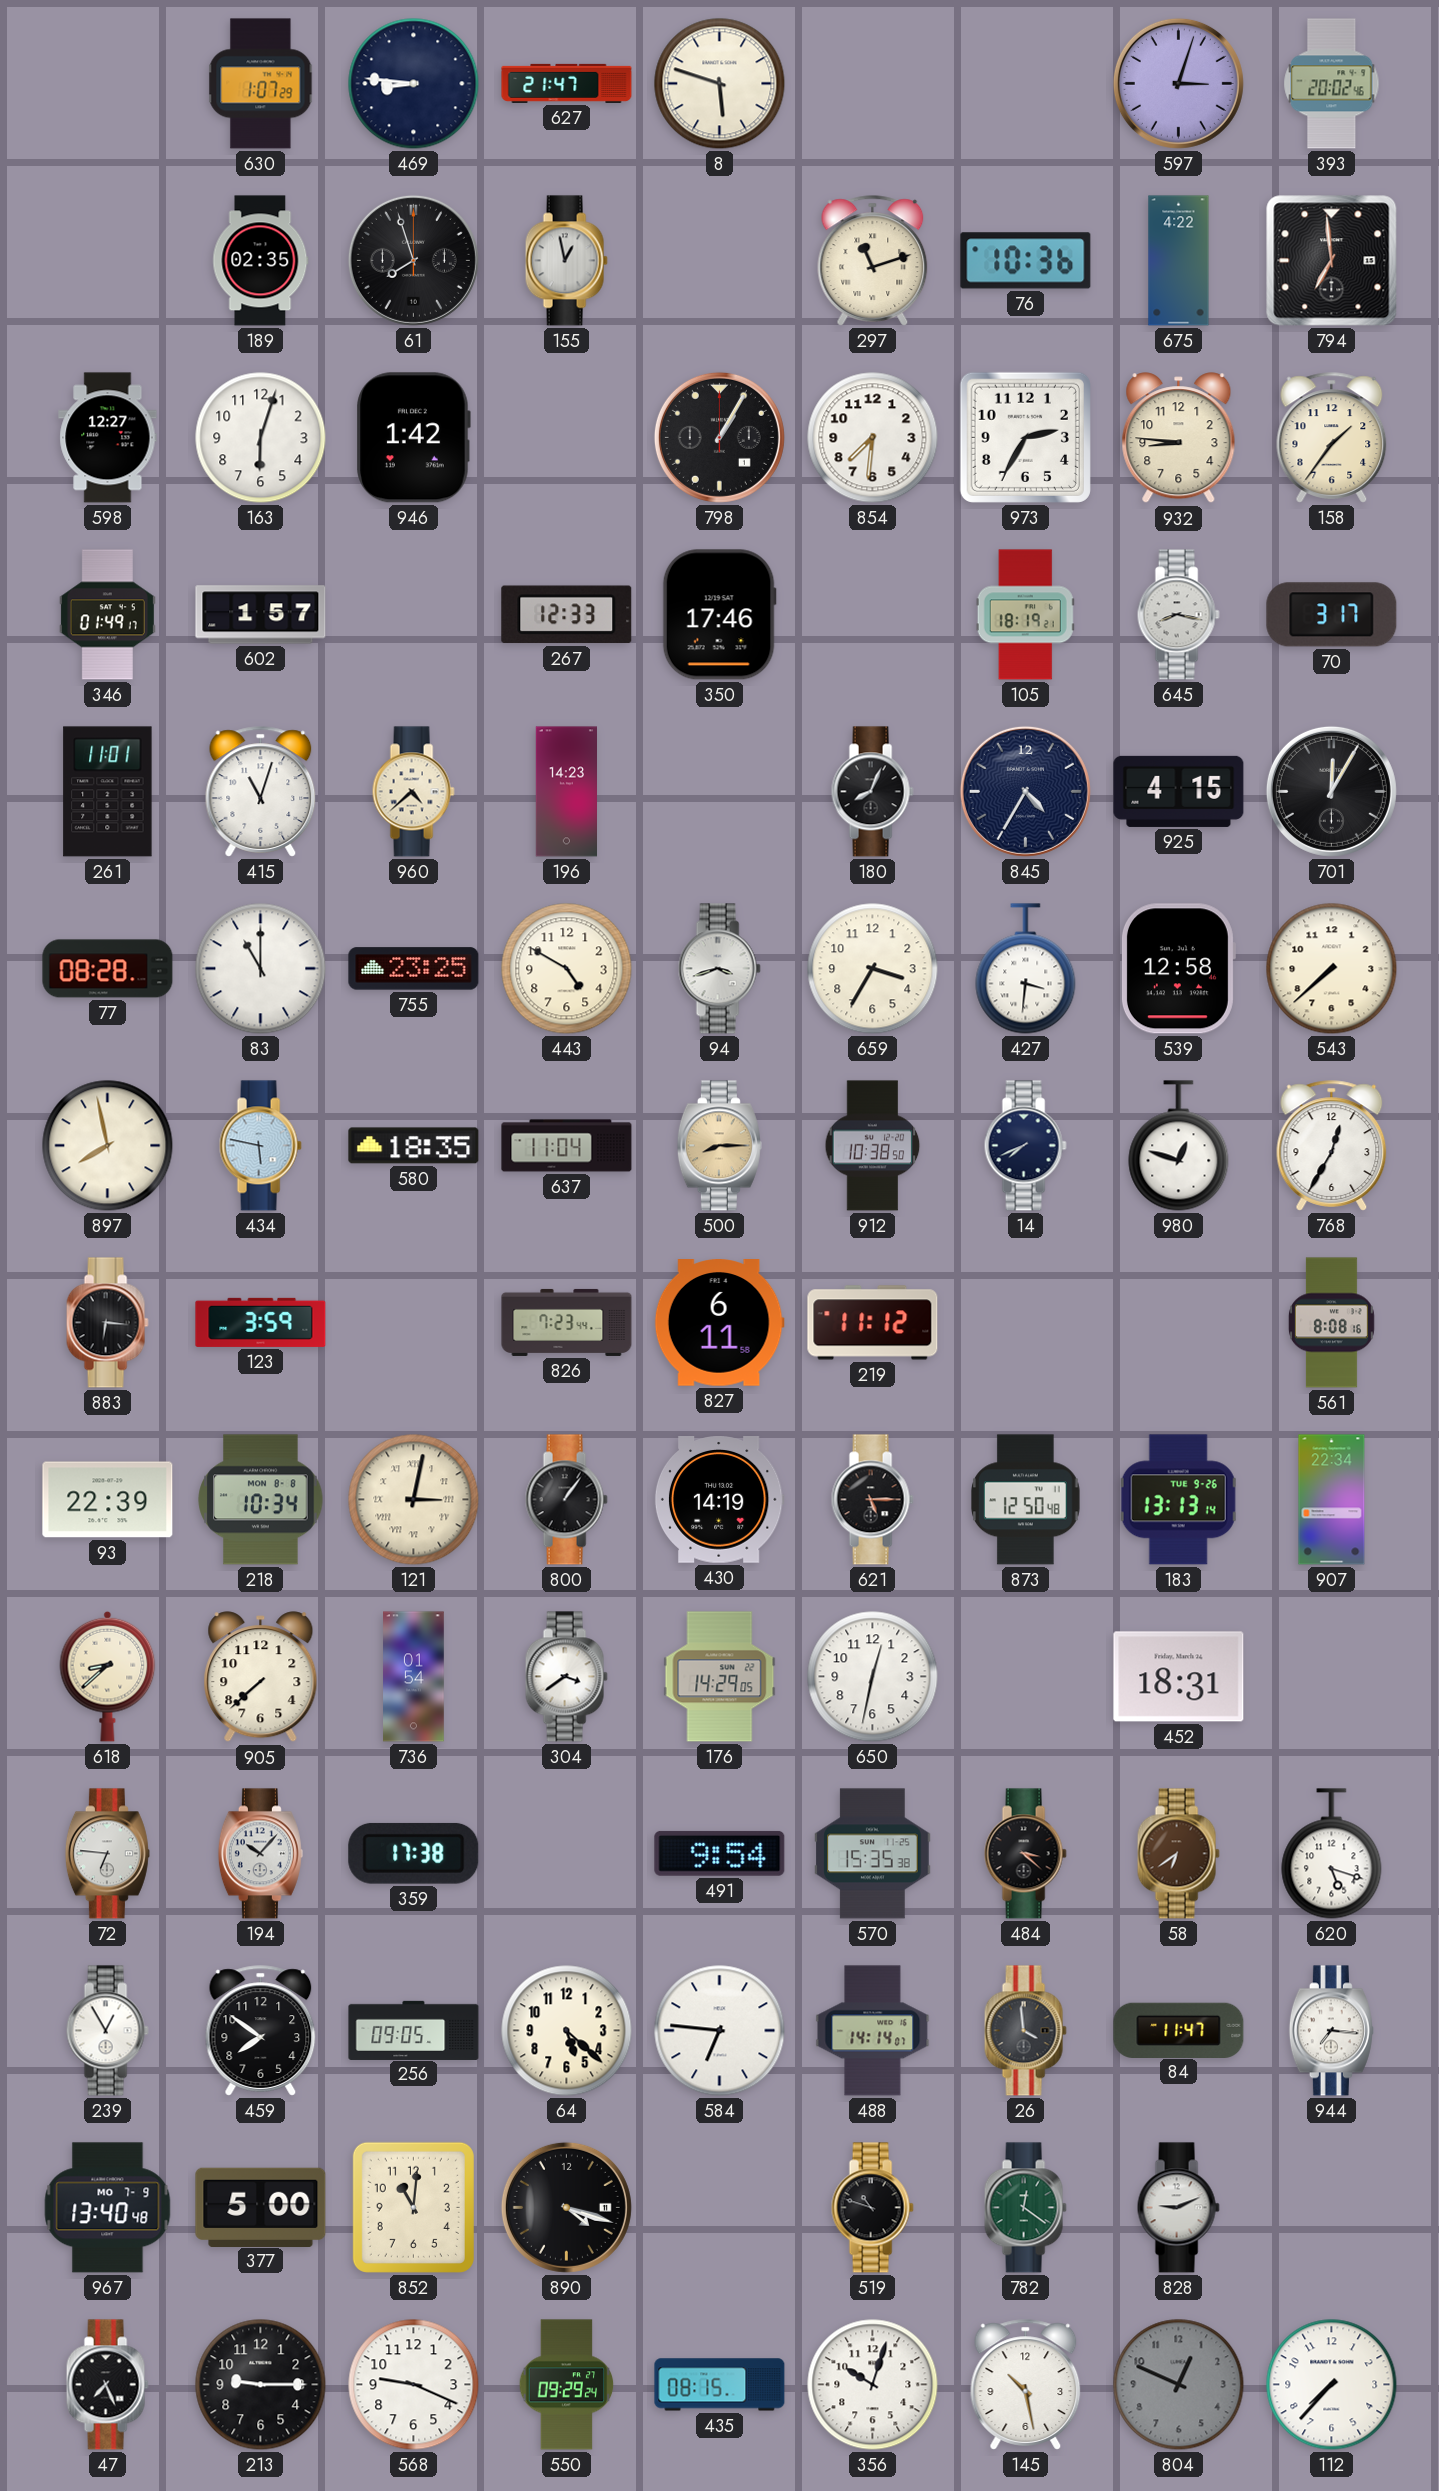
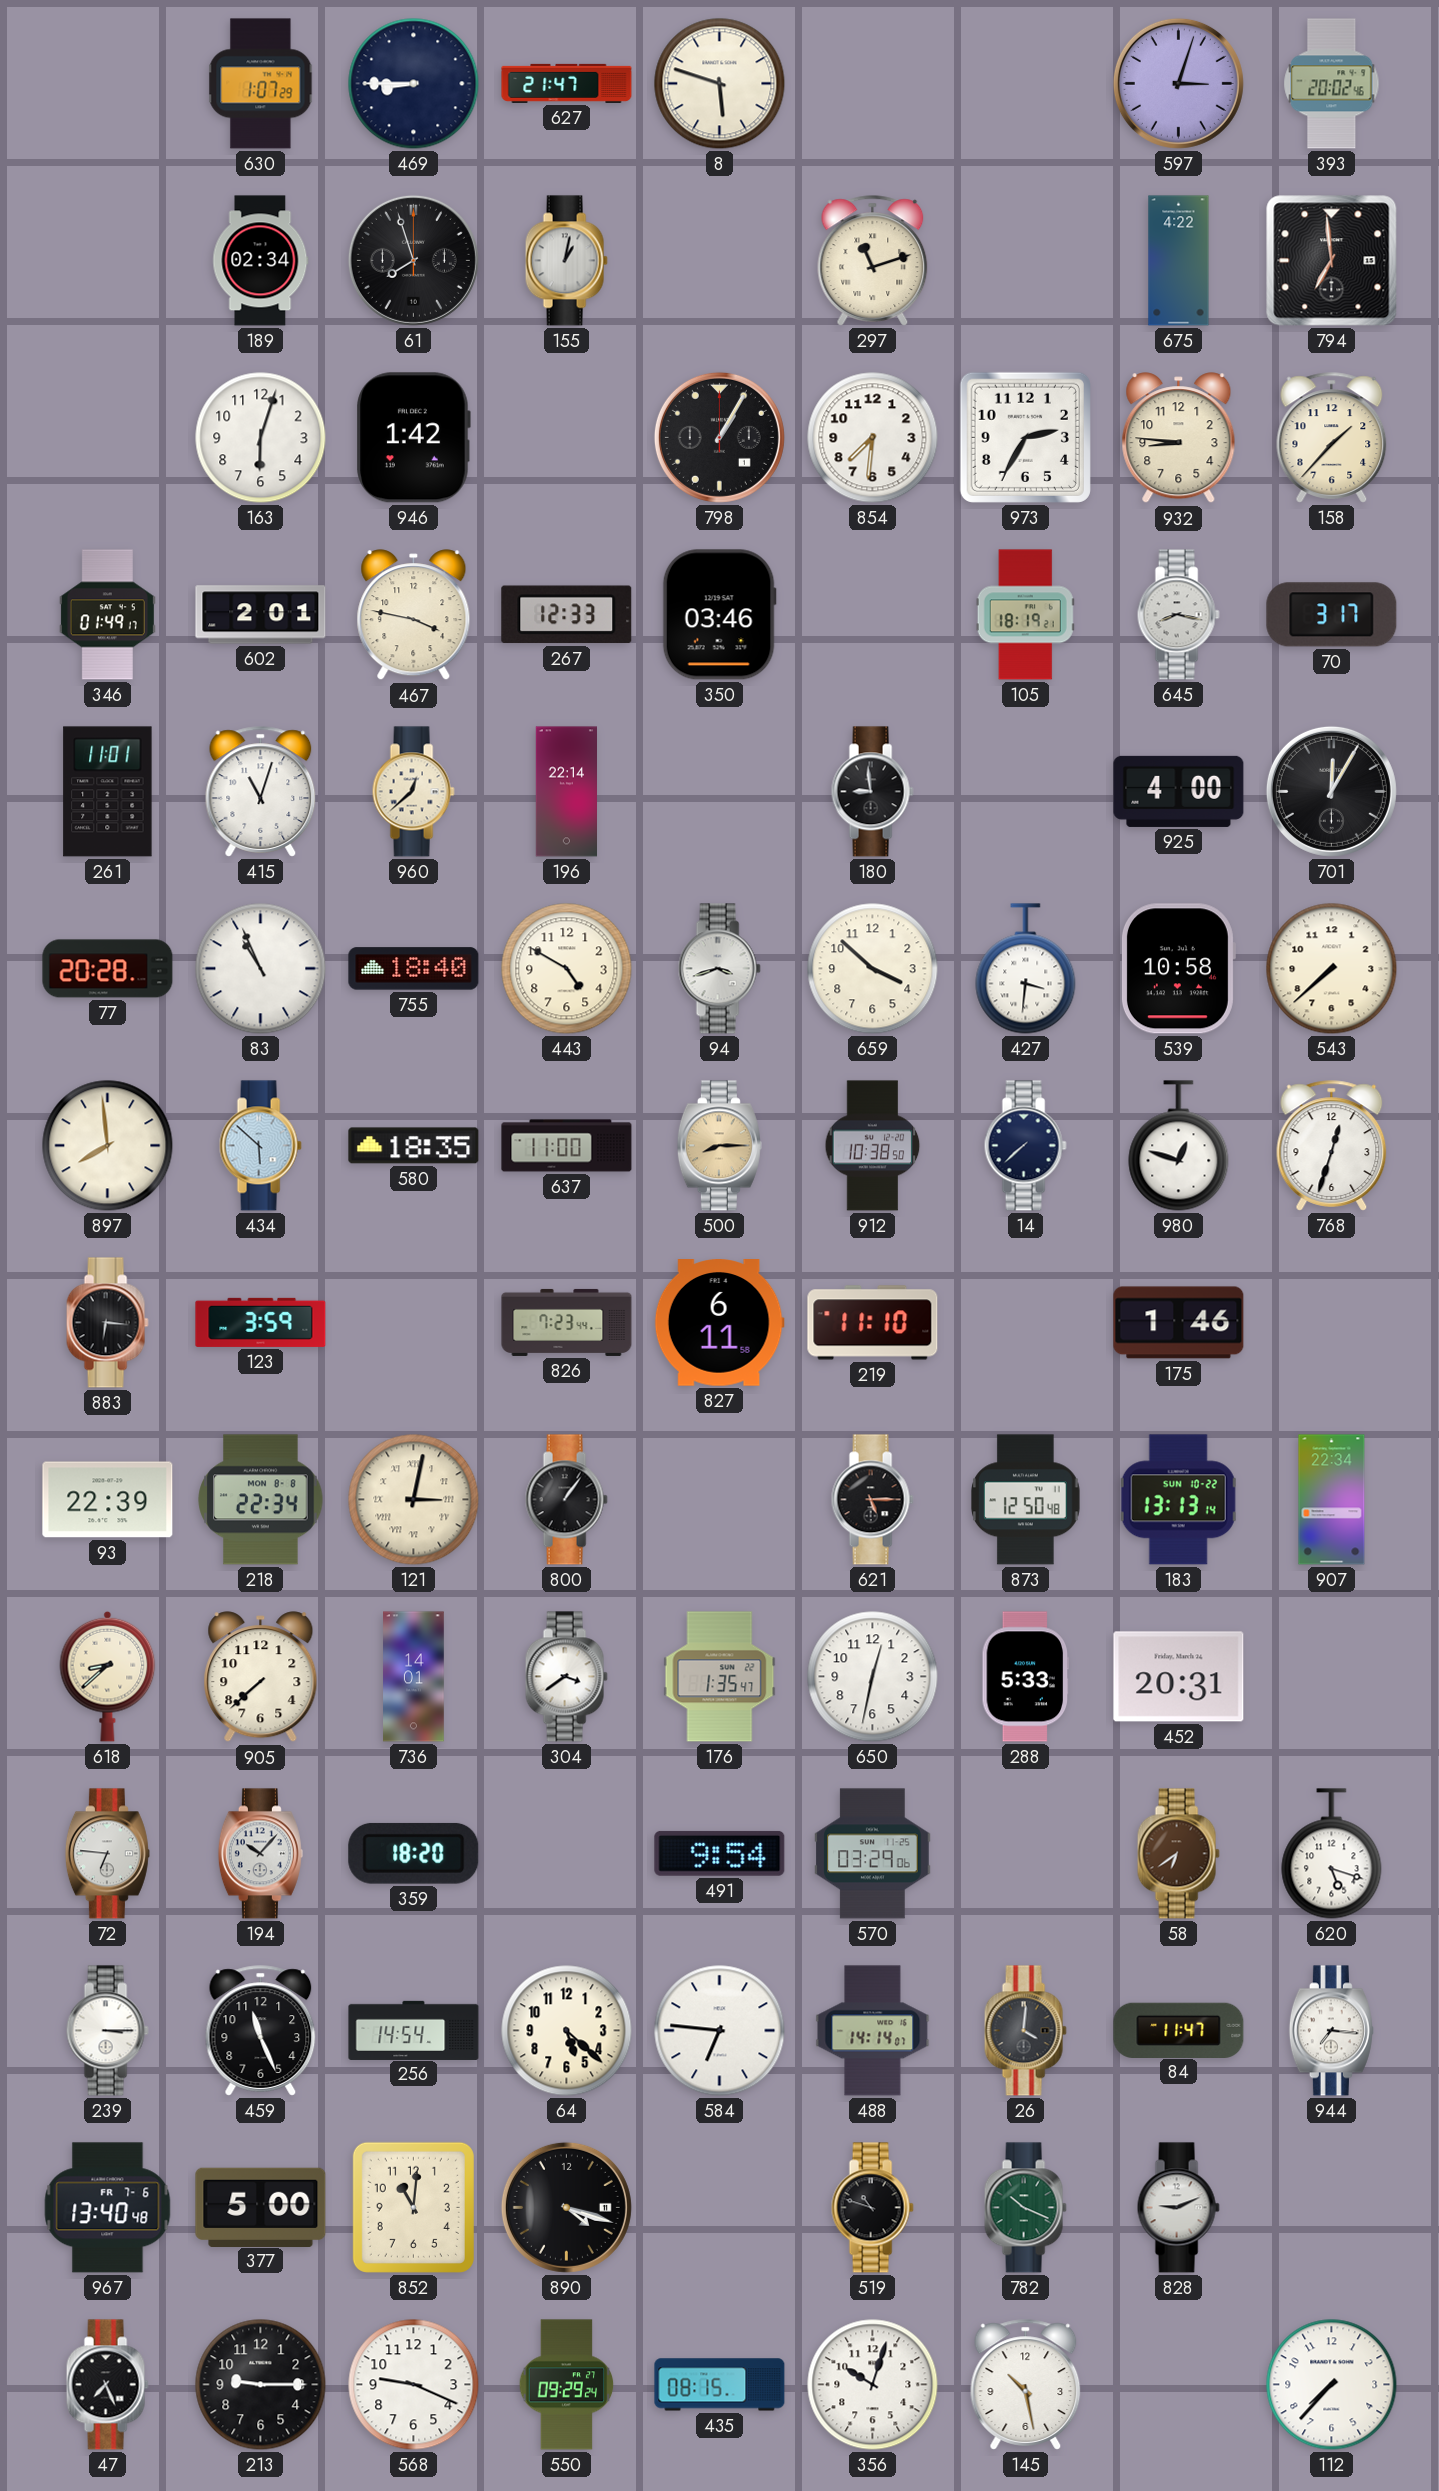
469: 8:46 -> 8:45 (414, 84)
189: 02:35 -> 02:34 (261, 261)
155: 12:58 -> 1:02 (566, 261)
76: 10:36 -> none (1026, 261)
598: 12:27 -> none (108, 438)
158: 1:36 -> 1:37 (1332, 438)
602: 1:57 -> 2:01 (261, 615)
467: none -> 3:47 (414, 615)
350: 17:46 -> 03:46 (719, 615)
960: 4:38 -> 12:38 (413, 792)
196: 14:23 -> 22:14 (566, 792)
180: 8:04 -> 8:59 (872, 792)
845: 4:35 -> none (1025, 791)
925: 4:15 -> 4:00 (1179, 791)
77: 08:28 -> 20:28 (108, 969)
83: 11:00 -> 10:56 (261, 969)
755: 23:25 -> 18:40 (414, 969)
659: 3:35 -> 3:52 (873, 969)
539: 12:58 -> 10:58 (1178, 969)
897: 7:58 -> 7:59 (108, 1146)
434: 5:47 -> 5:52 (260, 1146)
637: 11:04 -> 11:00 (567, 1146)
14: 7:41 -> 7:38 (1025, 1146)
768: 12:35 -> 12:33 (1332, 1146)
219: 11:12 -> 11:10 (873, 1323)
175: none -> 1:46 (1179, 1323)
561: 8:08 -> none (1331, 1323)
218: 10:34 -> 22:34 (261, 1500)
430: 14:19 -> none (719, 1500)
183 date: TUE 9-26 -> SUN 10-22 (1179, 1500)
736: 01:54 -> 14:01 (414, 1677)
176: 14:29 -> 1:35 (720, 1677)
288: none -> 5:33 (1026, 1677)
452: 18:31 -> 20:31 (1179, 1677)
359: 17:38 -> 18:20 (414, 1853)
570: 15:35 -> 03:29 (873, 1854)
484: 3:22 -> none (1025, 1854)
239: 12:55 -> 3:15 (107, 2031)
459: 7:51 -> 11:26 (261, 2031)
256: 09:05 -> 14:54 (414, 2030)
26: 3:59 -> 4:01 (1025, 2031)
967 date: MO 7-9 -> FR 7-6 (108, 2208)
782: 12:21 -> 10:19 (1025, 2208)
804: 12:49 -> none (1179, 2385)
